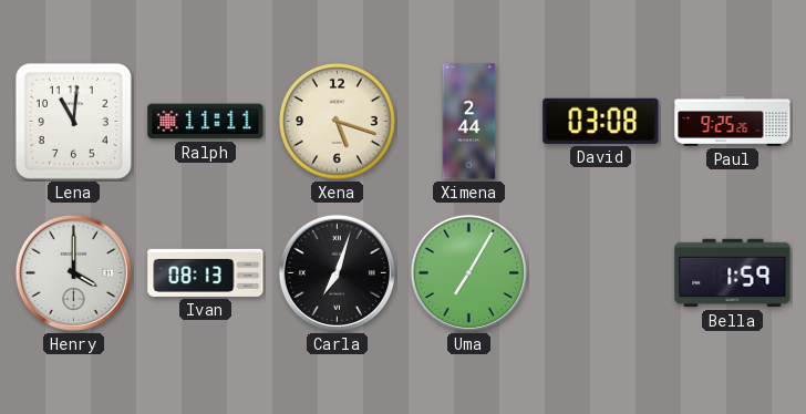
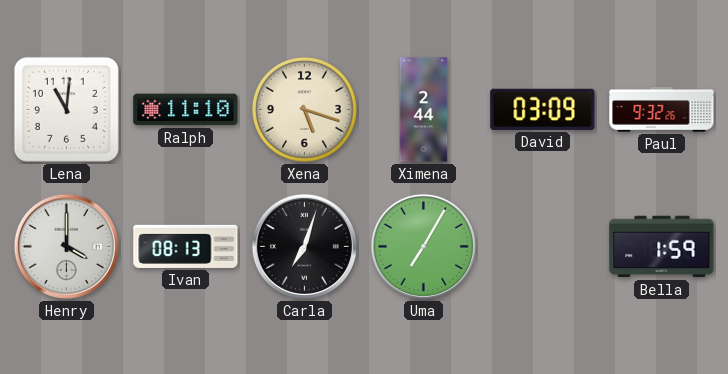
Ralph: 11:11 -> 11:10 (186, 110)
David: 03:08 -> 03:09 (543, 109)
Paul: 9:25 -> 9:32 (662, 110)
